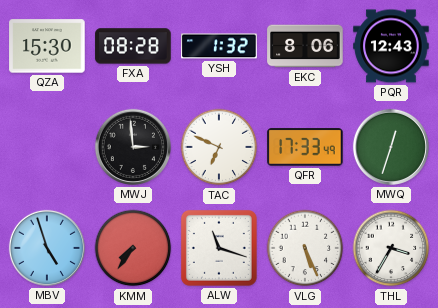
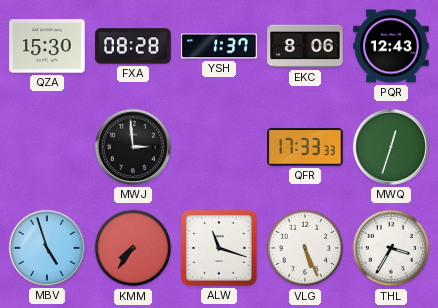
YSH: 1:32 -> 1:37 (219, 46)
TAC: 6:49 -> none (219, 147)
QFR: 17:33:49 -> 17:33:33 (305, 147)
